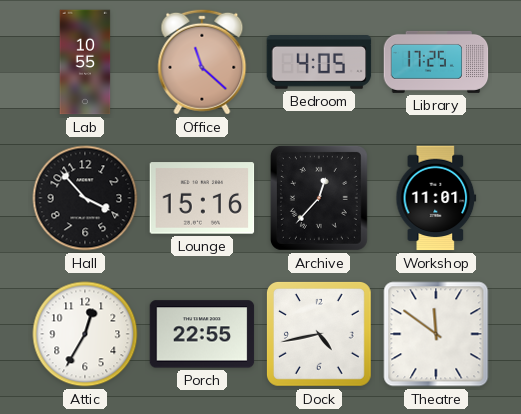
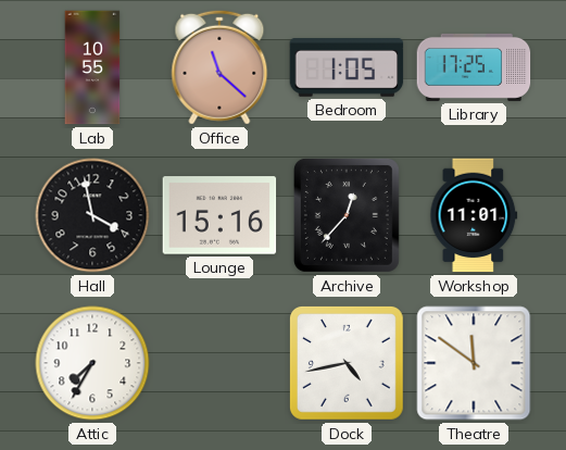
Bedroom: 4:05 -> 1:05 (347, 68)
Hall: 3:53 -> 3:58 (92, 215)
Attic: 12:35 -> 7:35 (92, 363)
Porch: 22:55 -> none (202, 334)
